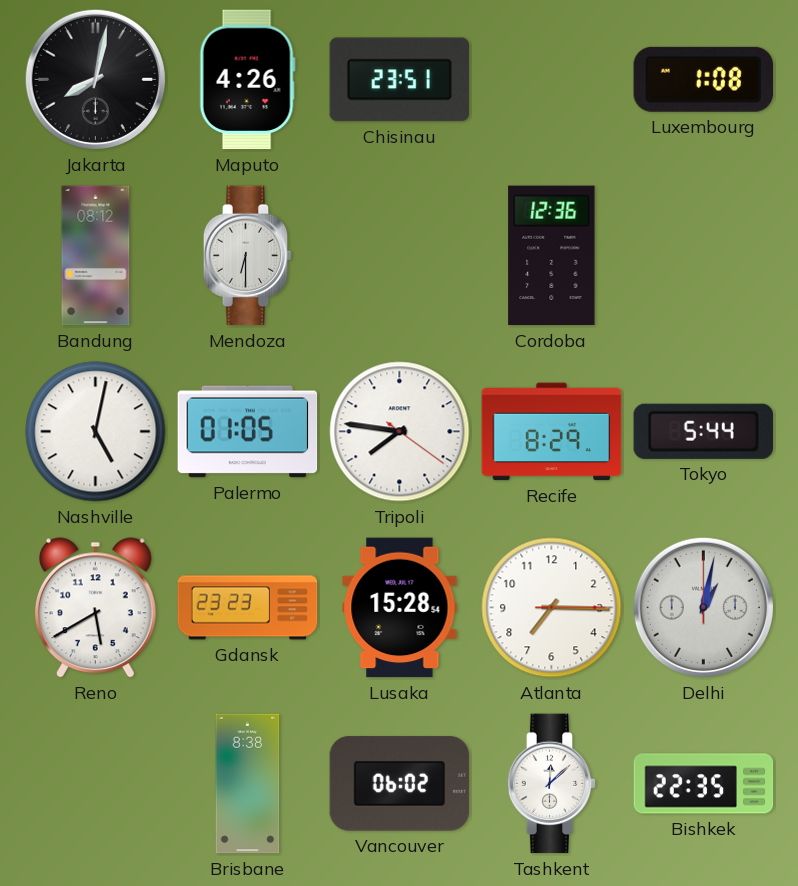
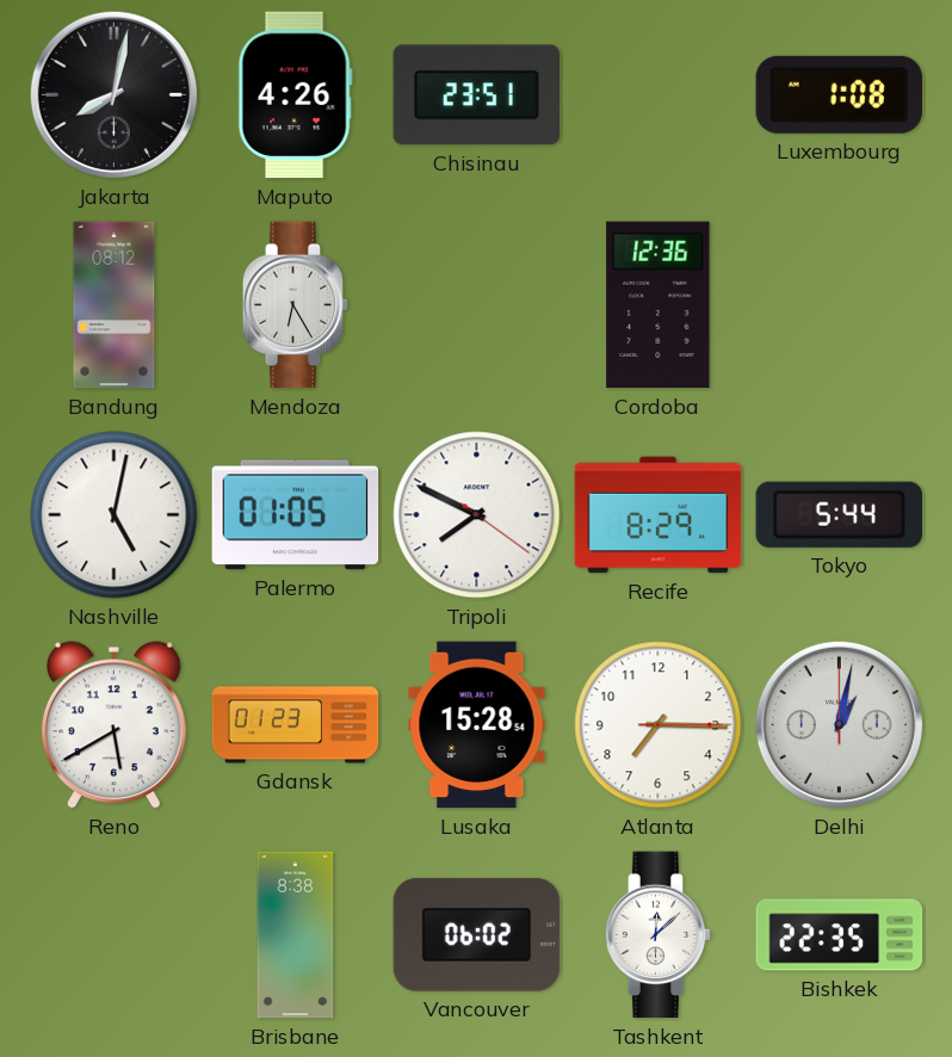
Mendoza: 6:30 -> 6:25 (296, 305)
Tripoli: 7:46 -> 7:49 (477, 515)
Gdansk: 23:23 -> 01:23 (296, 725)
